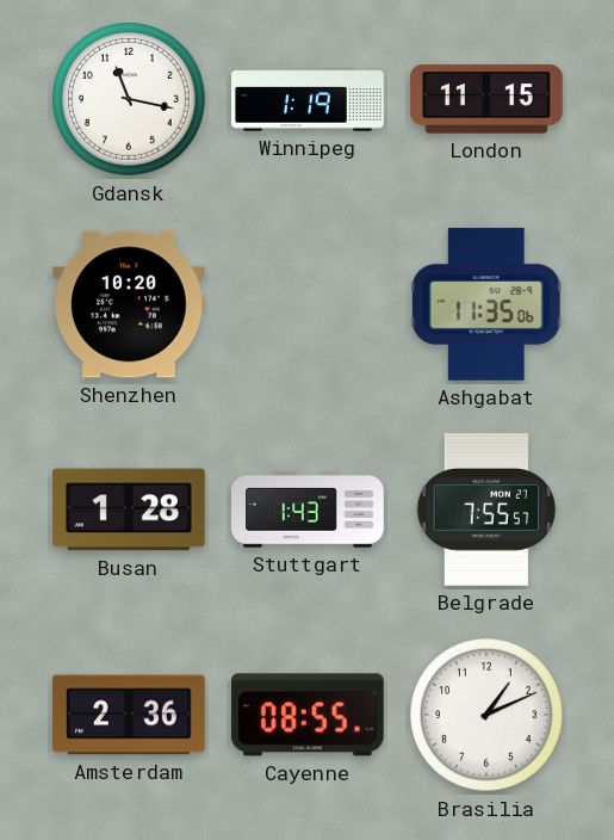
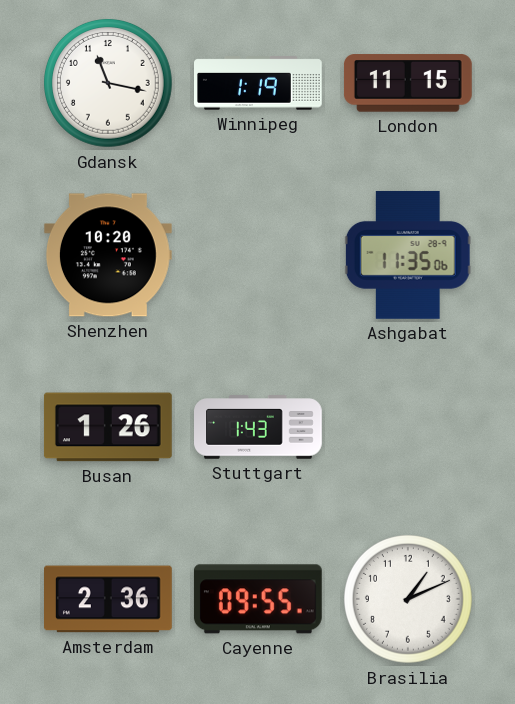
Busan: 1:28 -> 1:26 (108, 427)
Belgrade: 7:55 -> none (486, 509)
Cayenne: 08:55 -> 09:55 (258, 599)
